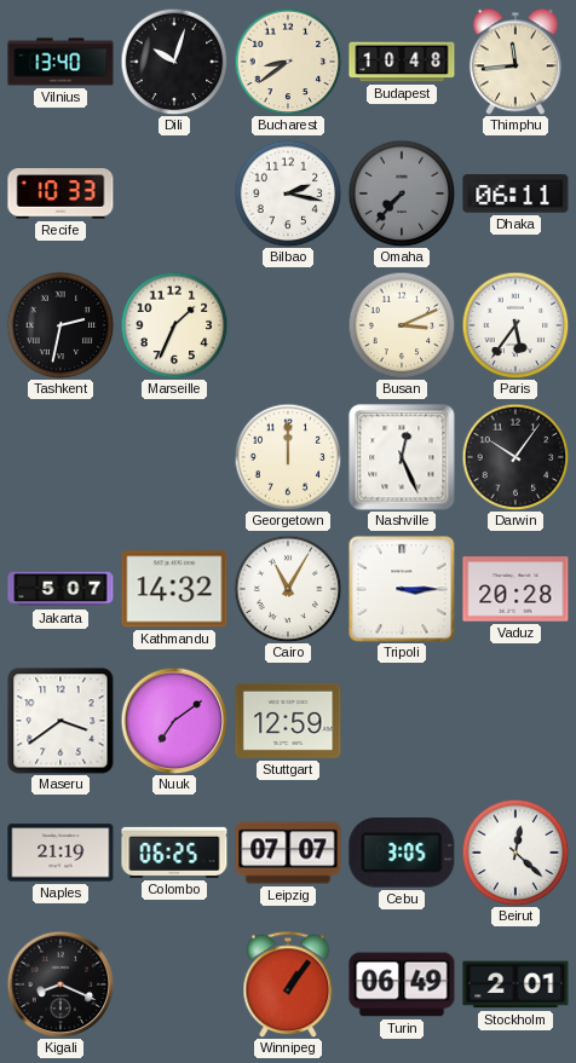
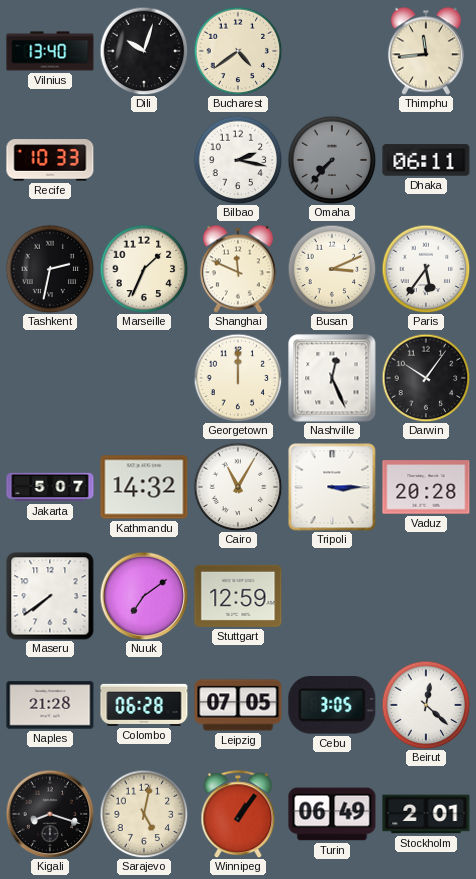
Bucharest: 8:39 -> 4:39 (238, 51)
Budapest: 10:48 -> none (402, 62)
Shanghai: none -> 11:49 (238, 269)
Maseru: 3:39 -> 7:39 (50, 596)
Naples: 21:19 -> 21:28 (50, 705)
Colombo: 06:25 -> 06:28 (144, 705)
Leipzig: 07:07 -> 07:05 (238, 705)
Kigali: 8:19 -> 8:18 (50, 814)
Sarajevo: none -> 5:02 (144, 814)
